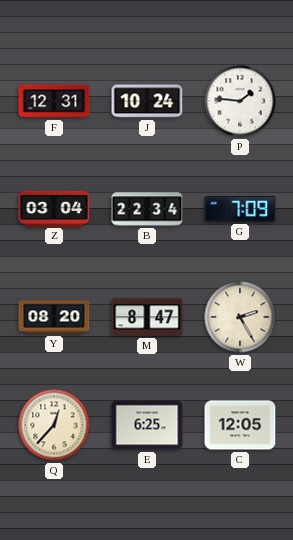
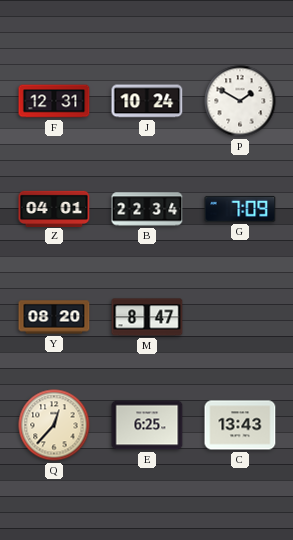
P: 1:46 -> 1:50 (240, 101)
Z: 03:04 -> 04:01 (54, 208)
W: 2:25 -> none (240, 317)
C: 12:05 -> 13:43 (240, 425)
